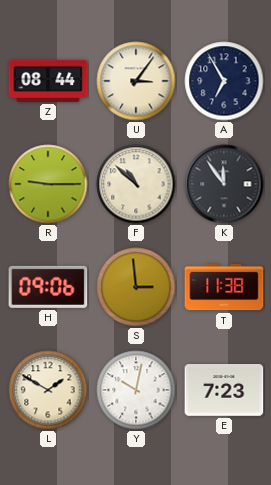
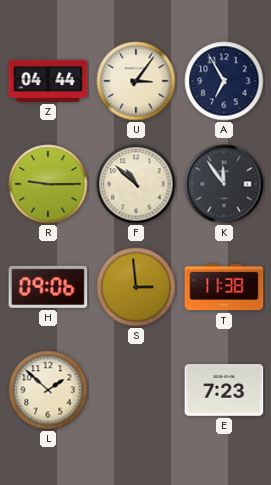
Z: 08:44 -> 04:44 (48, 81)
L: 1:50 -> 1:52 (48, 390)
Y: 10:02 -> none (136, 390)
